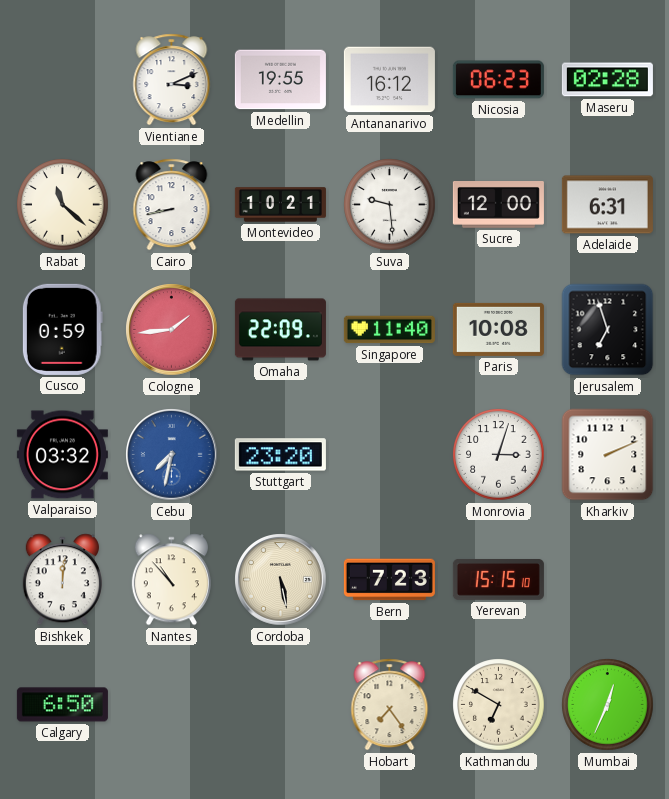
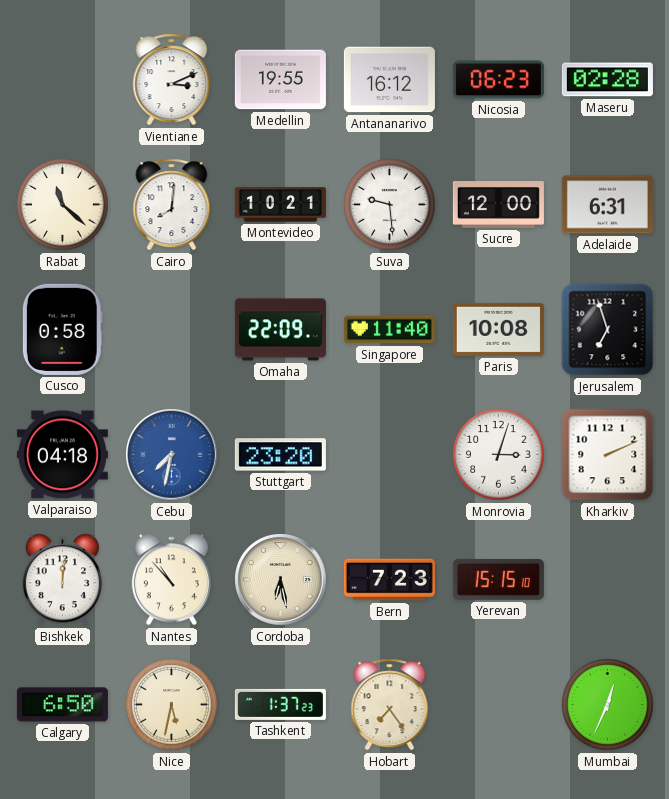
Cairo: 8:43 -> 8:01 (172, 205)
Cusco: 0:59 -> 0:58 (62, 329)
Cologne: 1:44 -> none (172, 330)
Valparaiso: 03:32 -> 04:18 (62, 455)
Cordoba: 5:28 -> 6:28 (281, 580)
Nice: none -> 5:32 (172, 705)
Tashkent: none -> 1:37 (280, 704)
Kathmandu: 6:50 -> none (499, 705)
